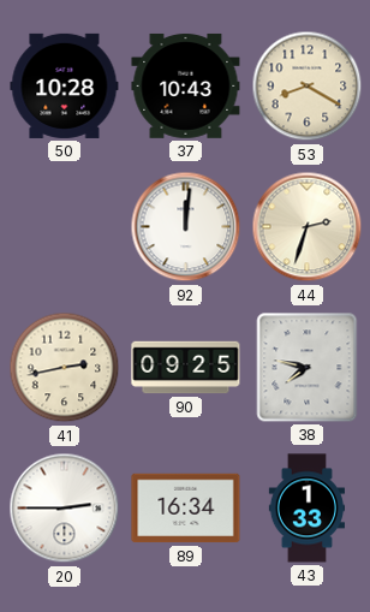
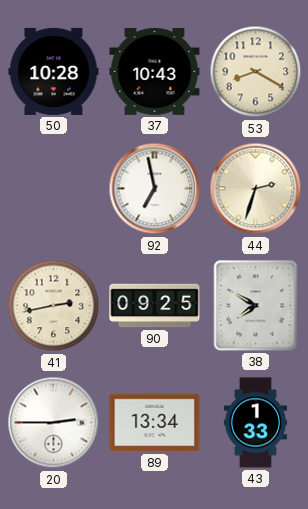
92: 12:01 -> 6:58 (155, 189)
38: 7:47 -> 7:50 (256, 306)
89: 16:34 -> 13:34 (155, 423)
